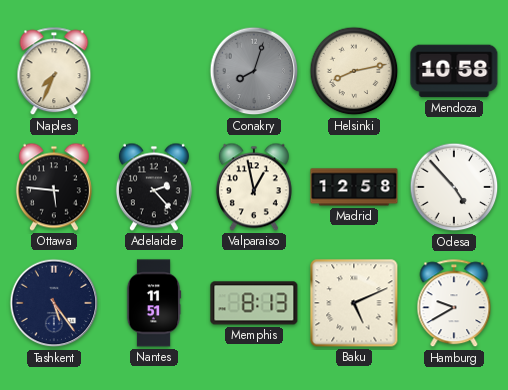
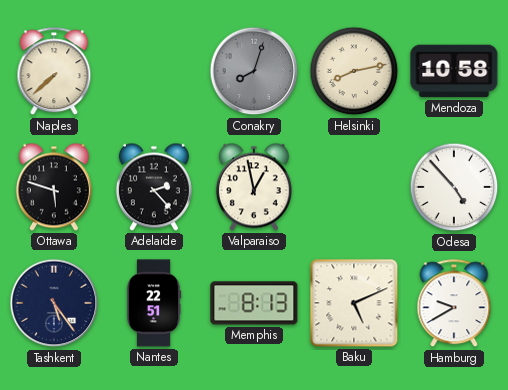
Naples: 7:34 -> 7:38 (54, 72)
Ottawa: 5:46 -> 5:48 (54, 187)
Madrid: 12:58 -> none (354, 187)
Nantes: 11:51 -> 22:51 (154, 303)
